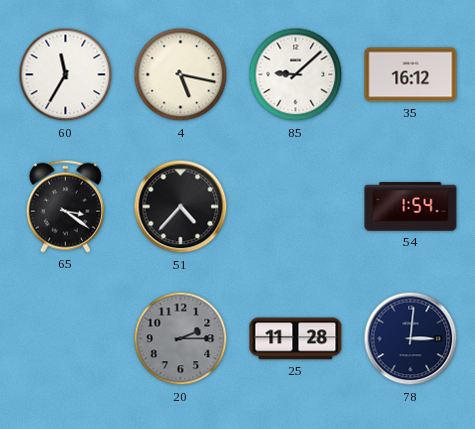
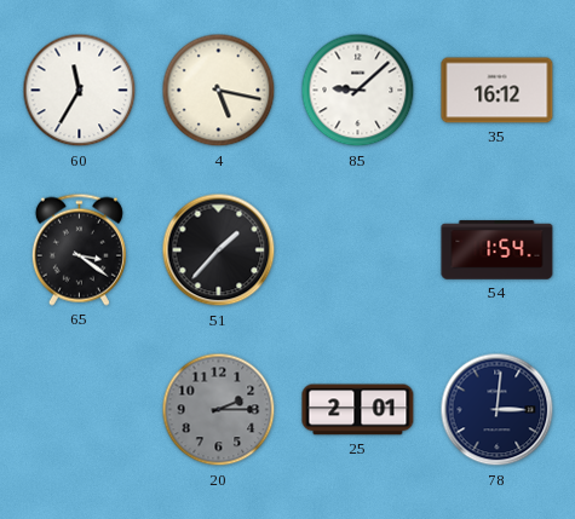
51: 4:37 -> 1:37 (219, 250)
25: 11:28 -> 2:01 (358, 410)
